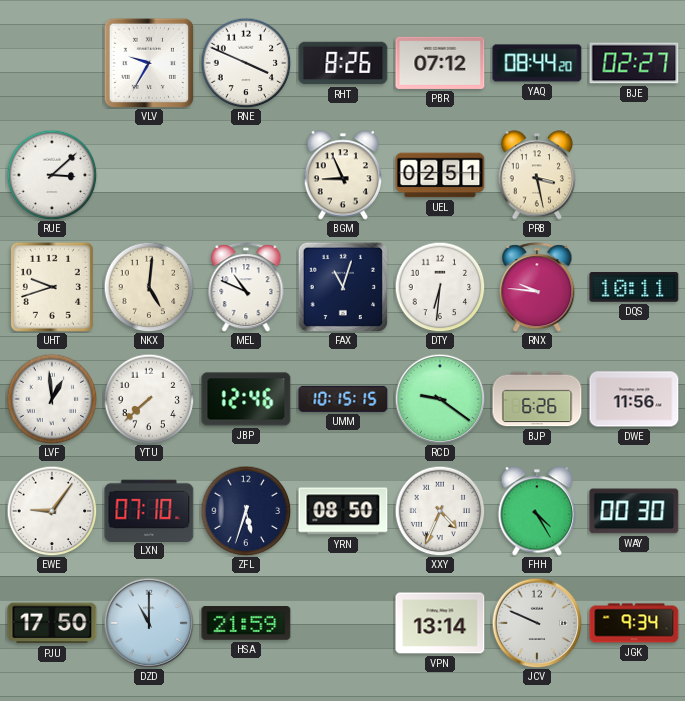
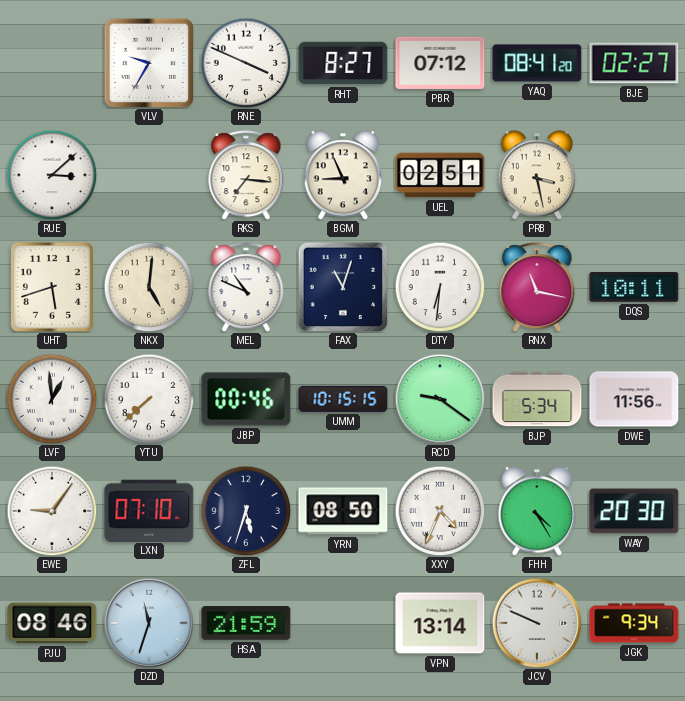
RHT: 8:26 -> 8:27 (343, 63)
YAQ: 08:44 -> 08:41 (537, 63)
RKS: none -> 7:16 (246, 175)
UHT: 9:42 -> 5:42 (52, 287)
RNX: 9:46 -> 11:17 (537, 287)
JBP: 12:46 -> 00:46 (246, 399)
BJP: 6:26 -> 5:34 (537, 399)
WAY: 00:30 -> 20:30 (634, 511)
PJU: 17:50 -> 08:46 (52, 623)
DZD: 11:00 -> 11:33 (149, 623)
